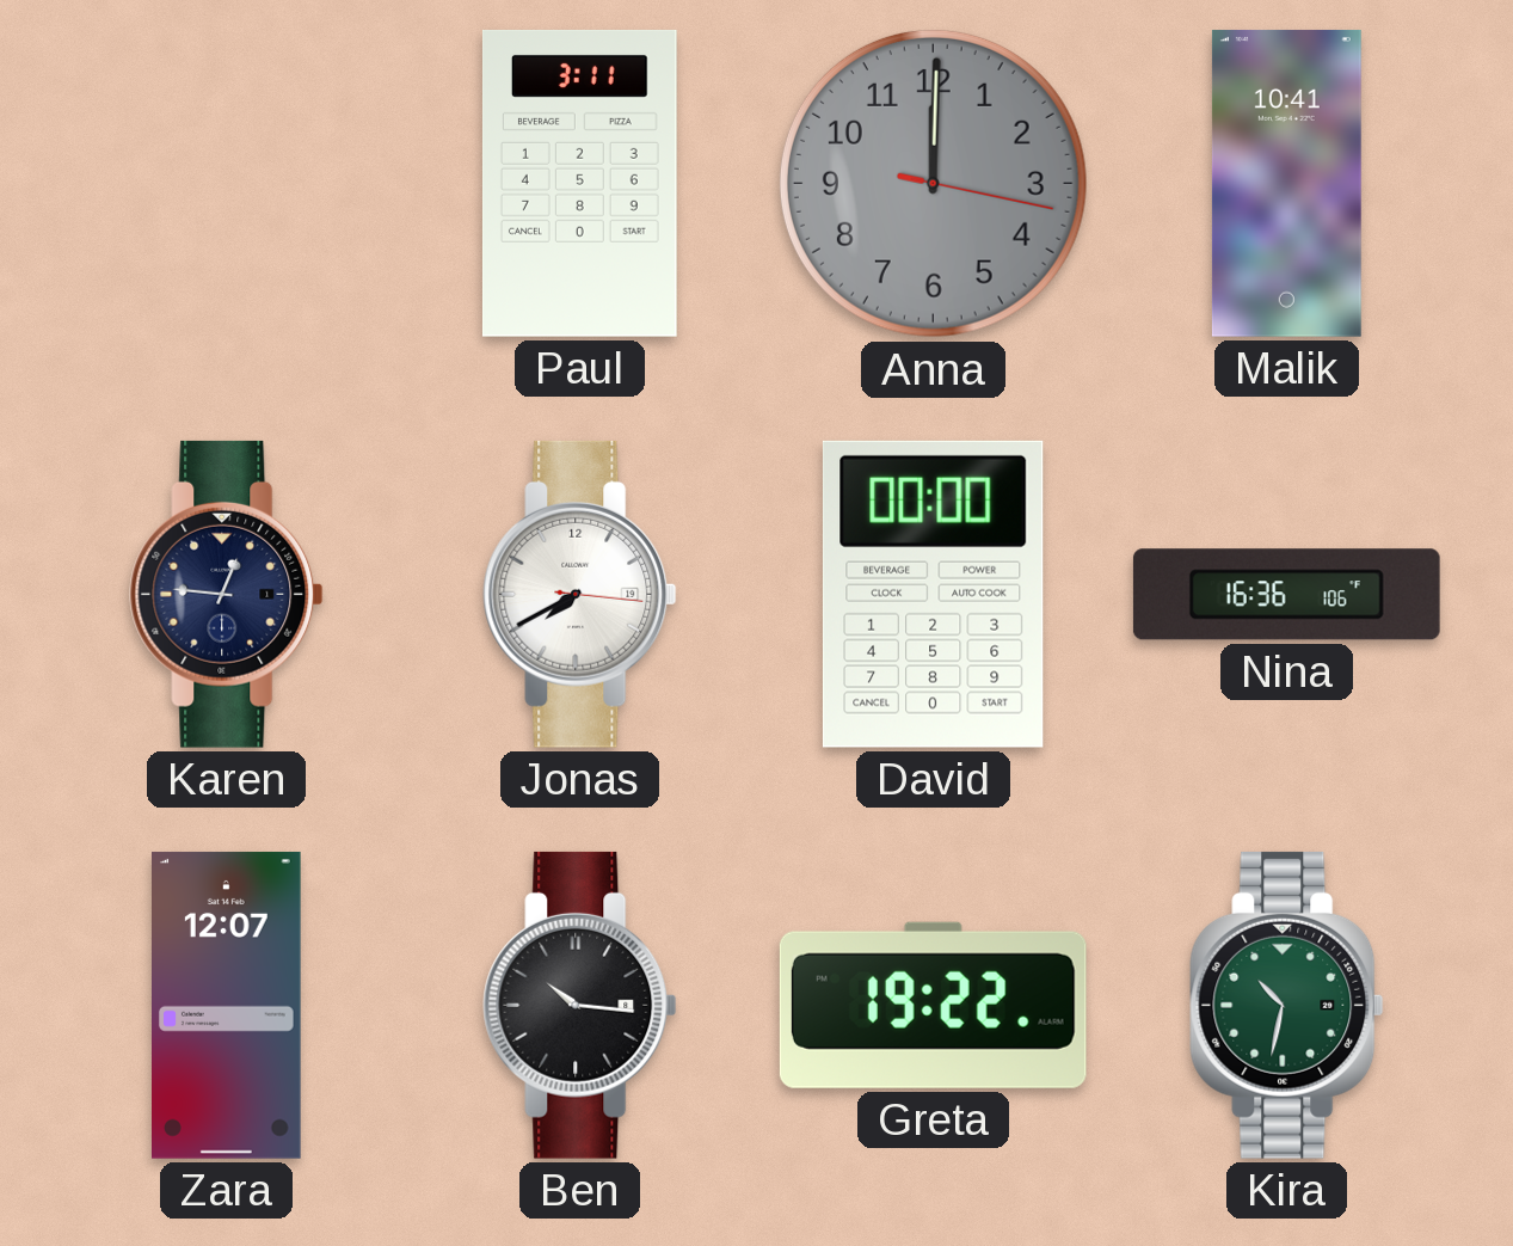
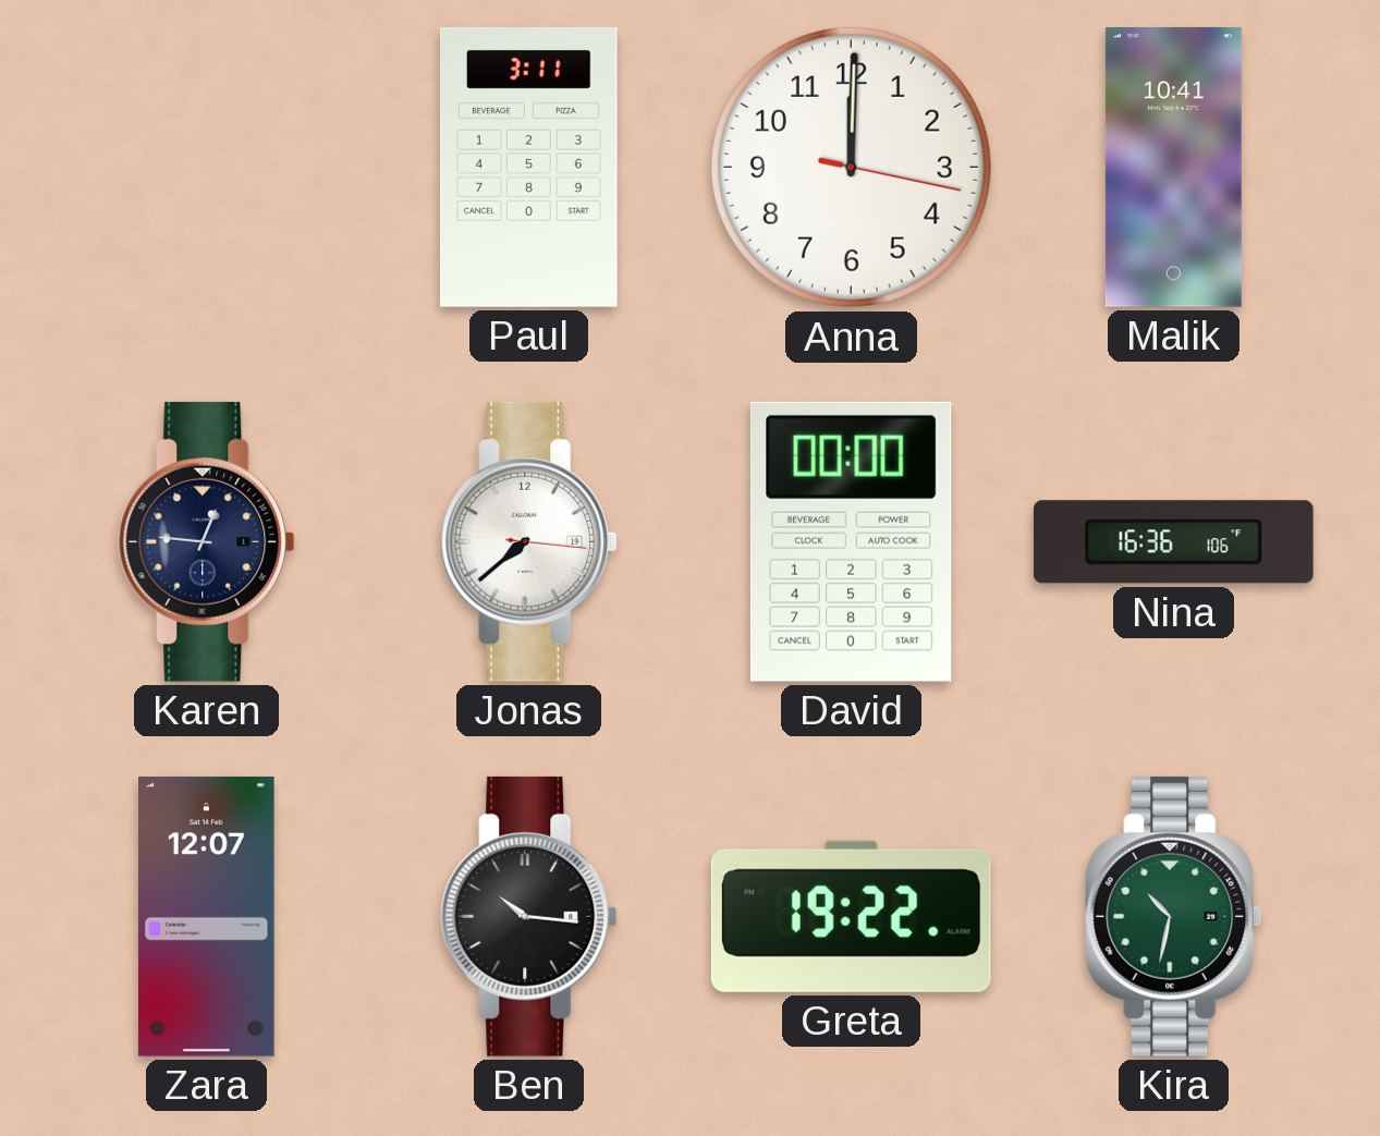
Anna dial: grey -> white (851, 167)
Jonas: 7:40 -> 7:38 (529, 541)
